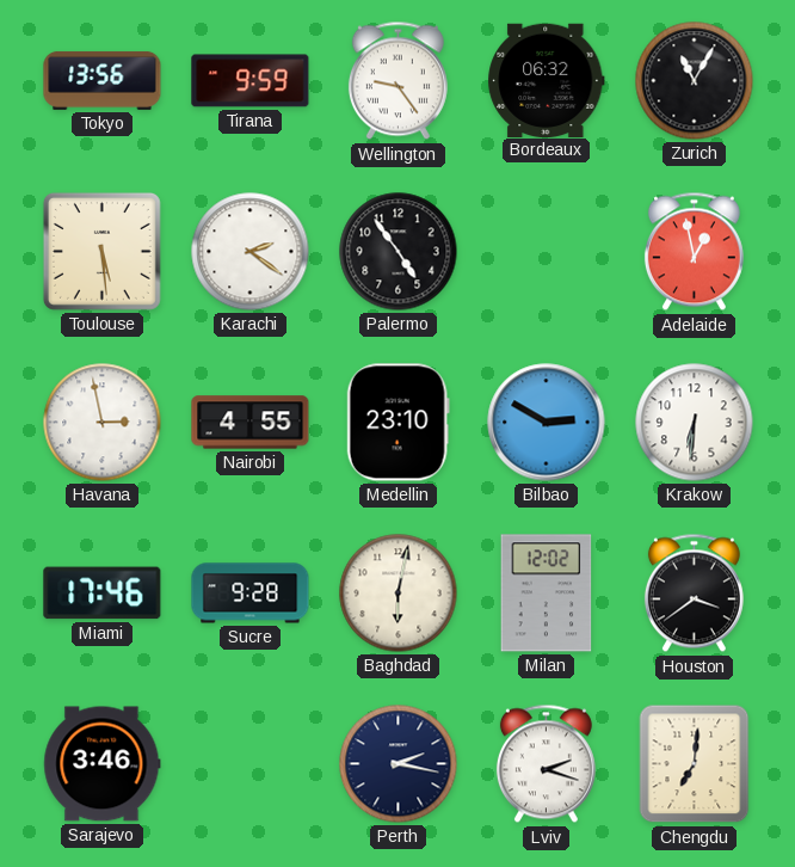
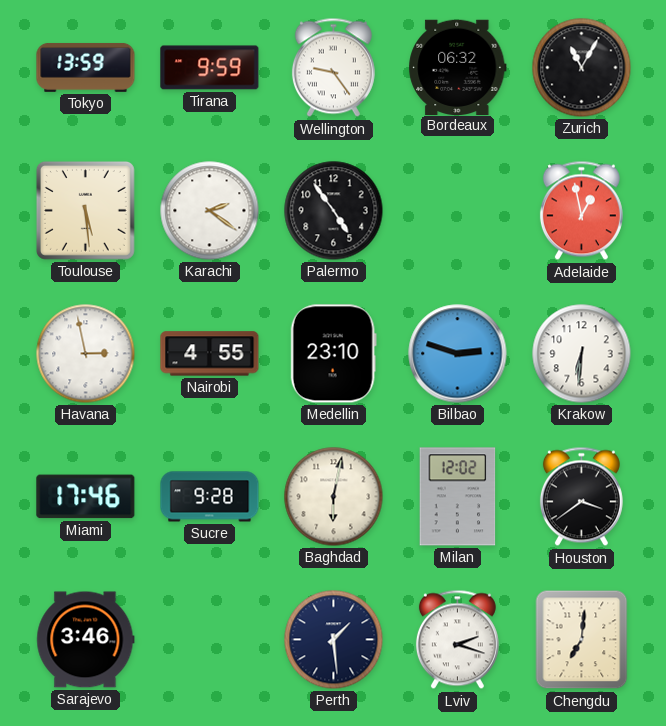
Tokyo: 13:56 -> 13:59 (86, 67)
Bilbao: 2:50 -> 2:48 (458, 354)
Perth: 2:17 -> 1:29 (334, 640)
